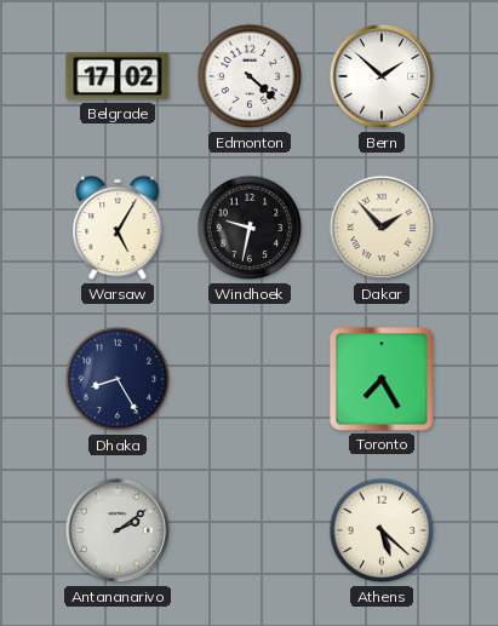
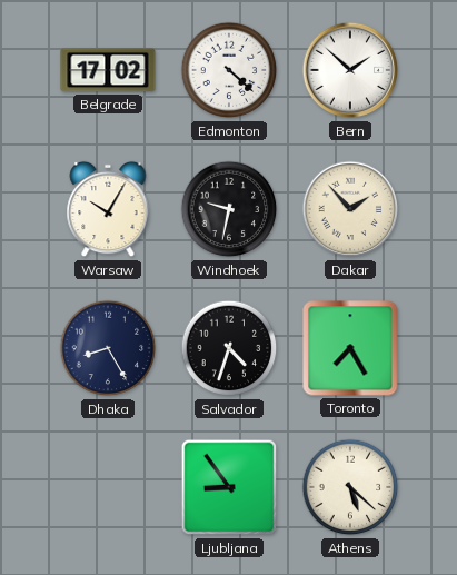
Warsaw: 5:05 -> 10:05 (108, 209)
Salvador: none -> 4:33 (229, 348)
Antananarivo: 2:09 -> none (118, 530)
Ljubljana: none -> 8:54 (229, 487)
